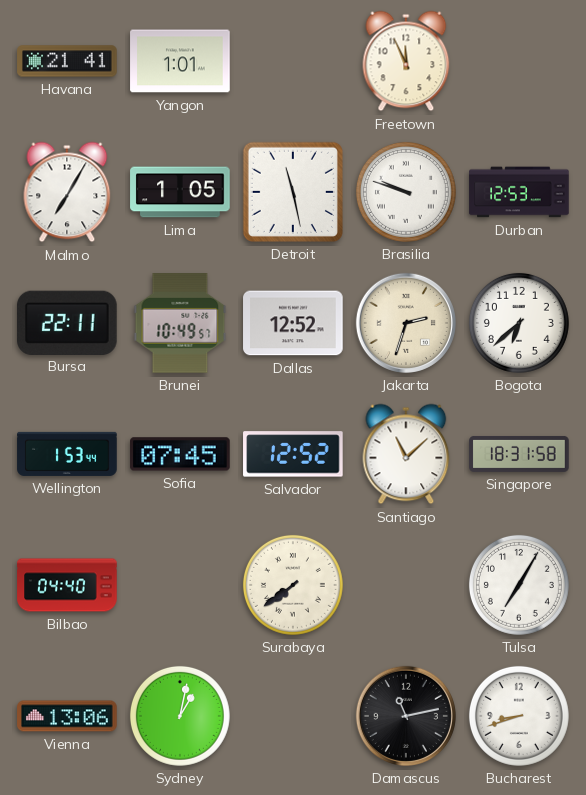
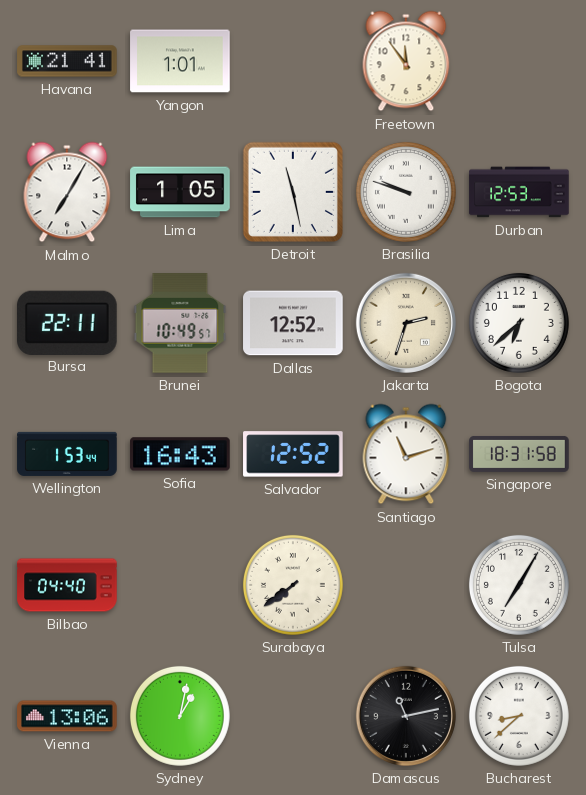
Freetown: 11:56 -> 11:54 (406, 61)
Sofia: 07:45 -> 16:43 (180, 454)
Santiago: 11:08 -> 11:12 (406, 454)
Bucharest: 8:42 -> 8:38 (519, 716)
